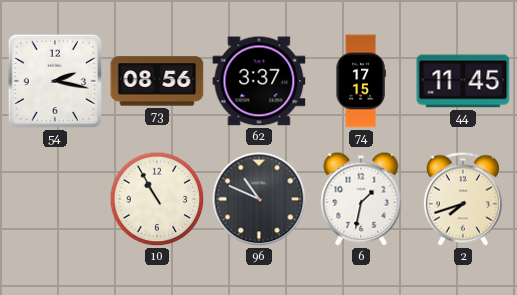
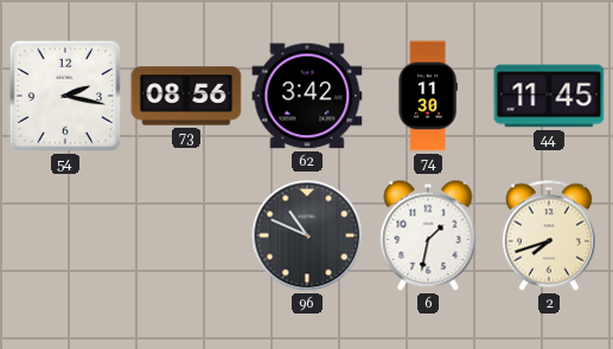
62: 3:37 -> 3:42 (307, 96)
74: 17:15 -> 11:30 (428, 96)
10: 10:55 -> none (157, 199)
